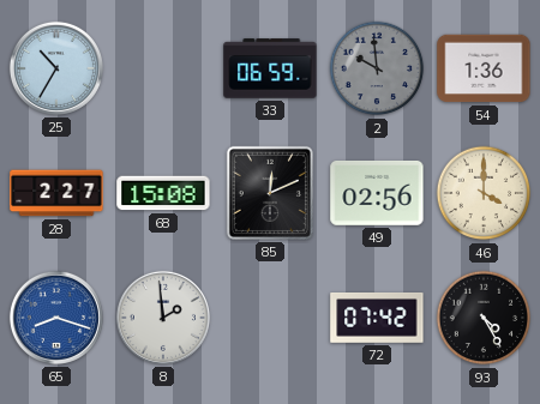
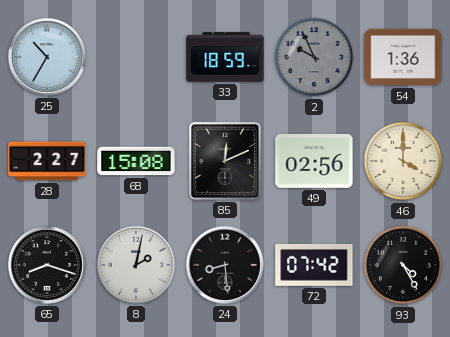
33: 06:59 -> 18:59 (225, 57)
2: 9:59 -> 9:56 (314, 57)
65 dial: blue -> black (47, 265)
8: 1:59 -> 2:02 (136, 265)
24: none -> 8:29 (225, 265)
